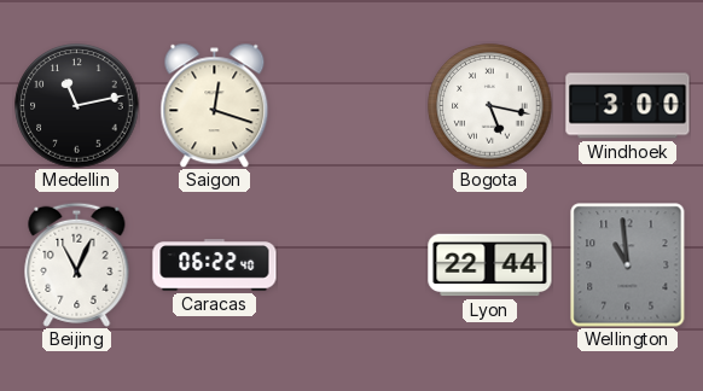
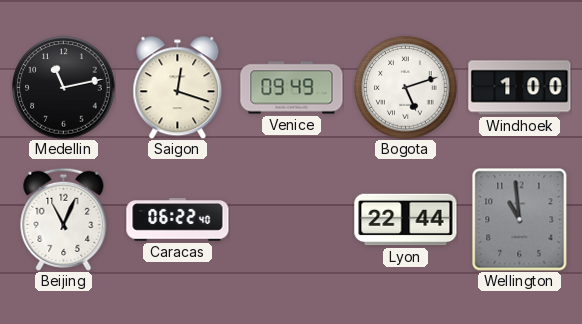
Venice: none -> 09:49 (292, 88)
Bogota: 5:17 -> 5:12 (406, 88)
Windhoek: 3:00 -> 1:00 (520, 88)
